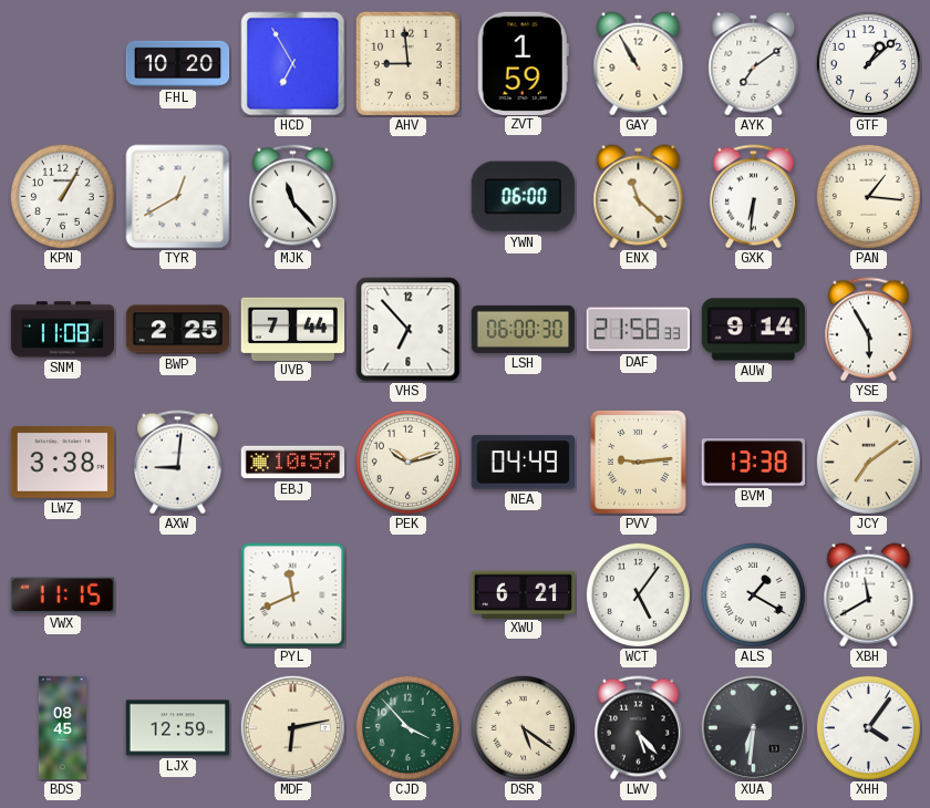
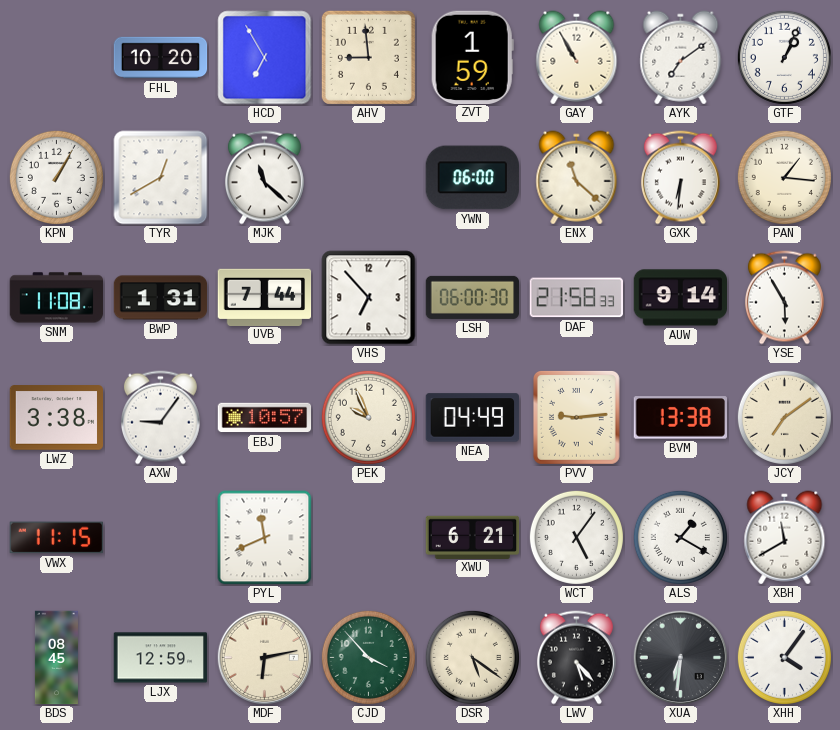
GTF: 1:08 -> 1:04 (784, 57)
MJK: 11:23 -> 11:22 (264, 178)
BWP: 2:25 -> 1:31 (161, 298)
AXW: 9:01 -> 9:06 (160, 418)
PEK: 10:12 -> 9:56 (368, 417)
